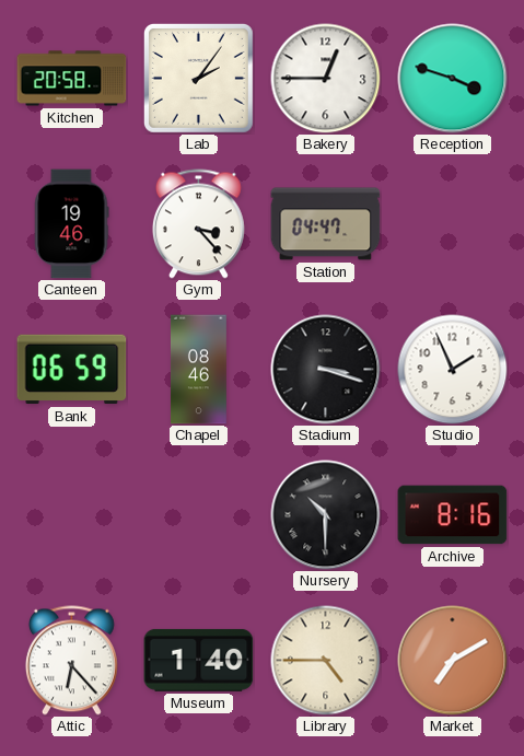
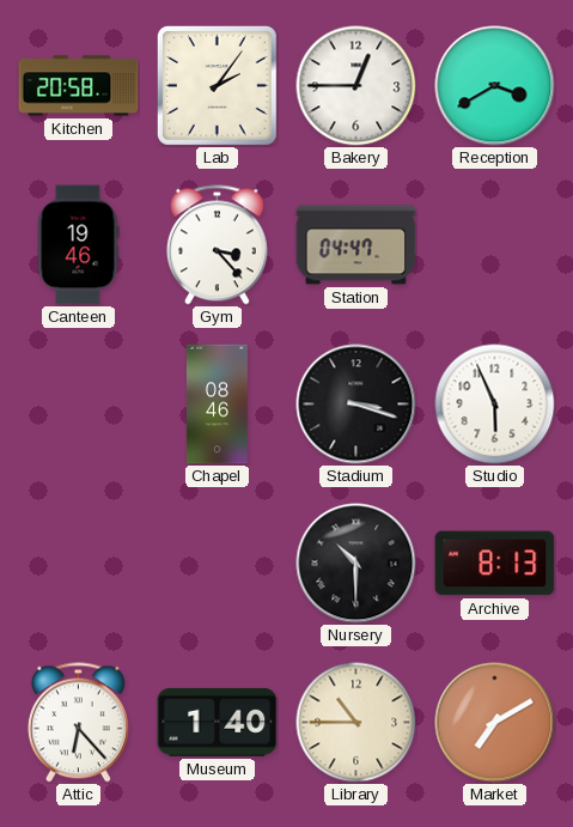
Reception: 3:48 -> 3:40 (495, 86)
Bank: 06:59 -> none (72, 370)
Studio: 1:56 -> 5:56 (495, 405)
Archive: 8:16 -> 8:13 (495, 564)
Library: 4:45 -> 10:45 (356, 723)
